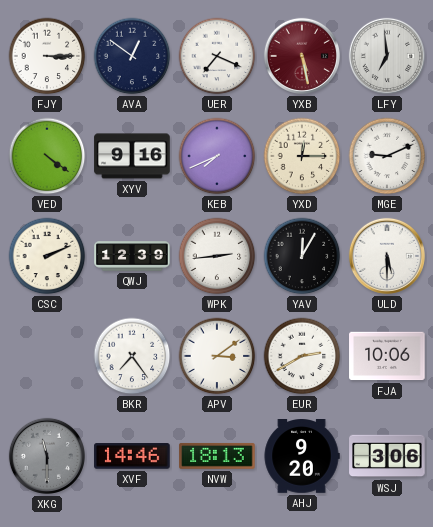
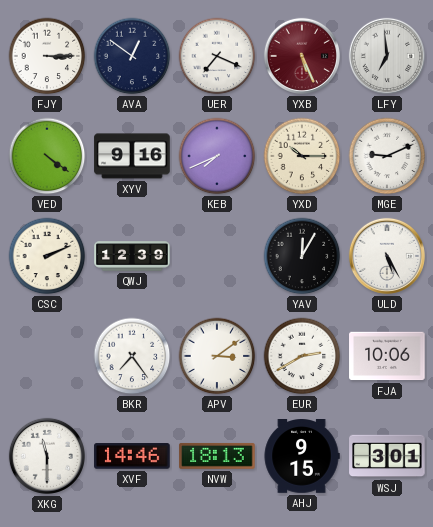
YXB: 5:28 -> 5:26 (302, 56)
YXD: 12:15 -> 10:15 (302, 156)
WPK: 2:44 -> none (217, 256)
ULD: 5:30 -> 5:25 (387, 256)
XKG dial: grey -> white (47, 456)
AHJ: 9:20 -> 9:15 (302, 457)
WSJ: 3:06 -> 3:01 (387, 456)
